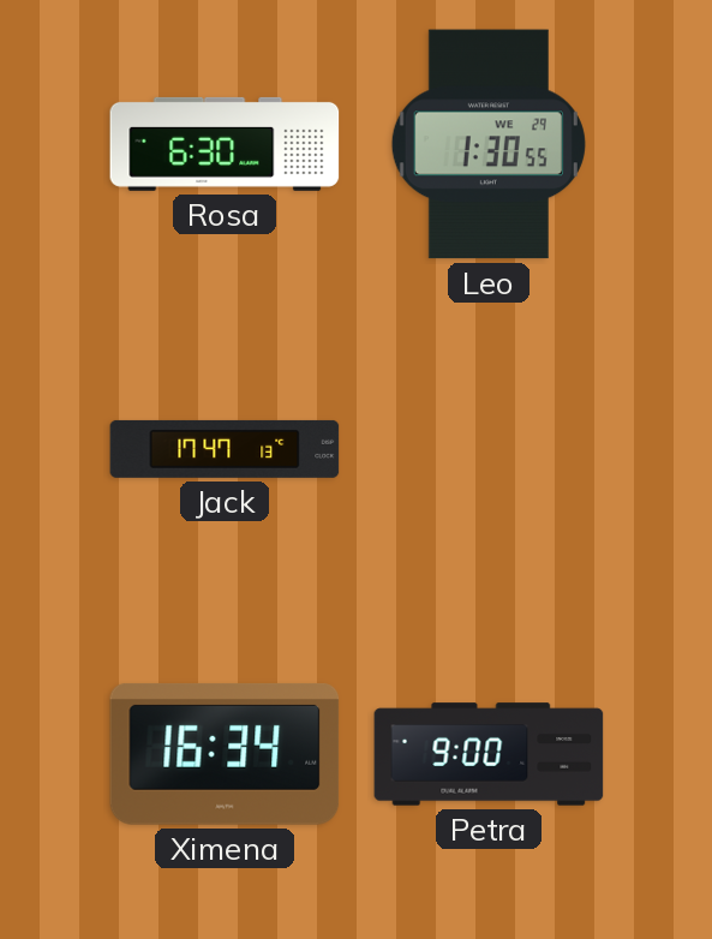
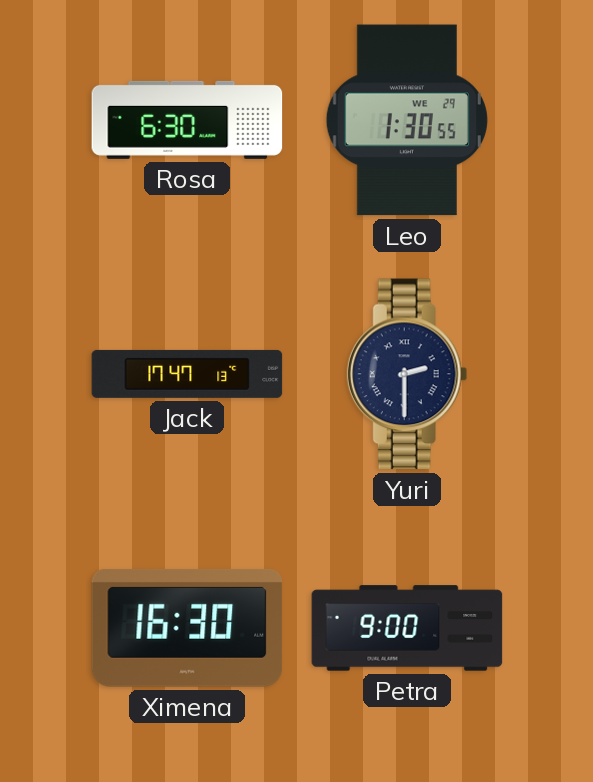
Yuri: none -> 2:30 (407, 374)
Ximena: 16:34 -> 16:30 (187, 628)
